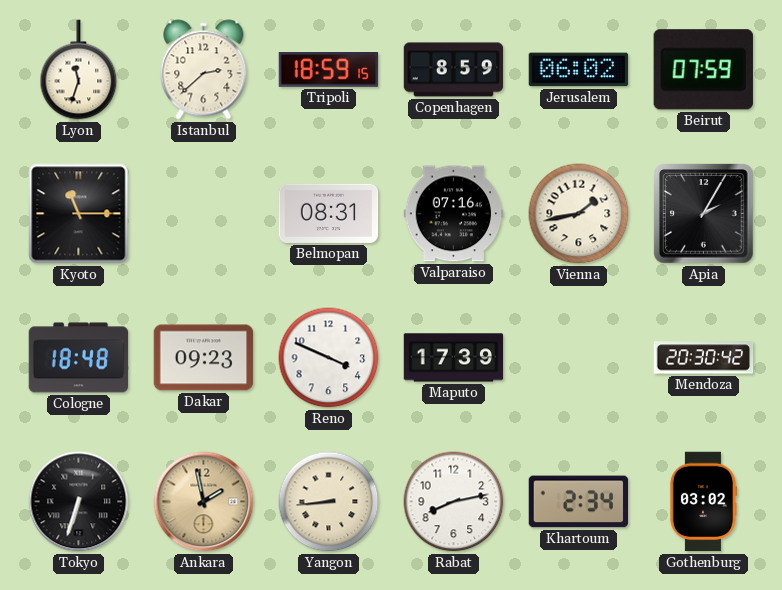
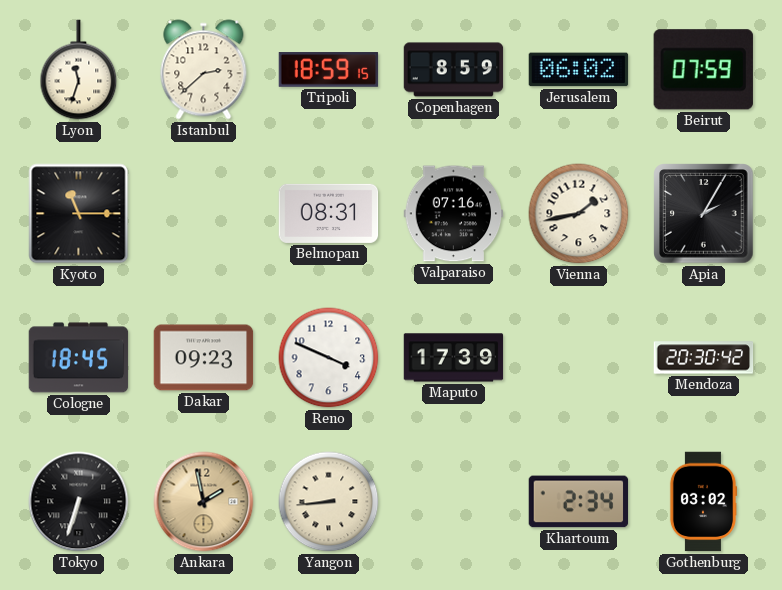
Cologne: 18:48 -> 18:45 (79, 358)
Rabat: 8:13 -> none (454, 502)
